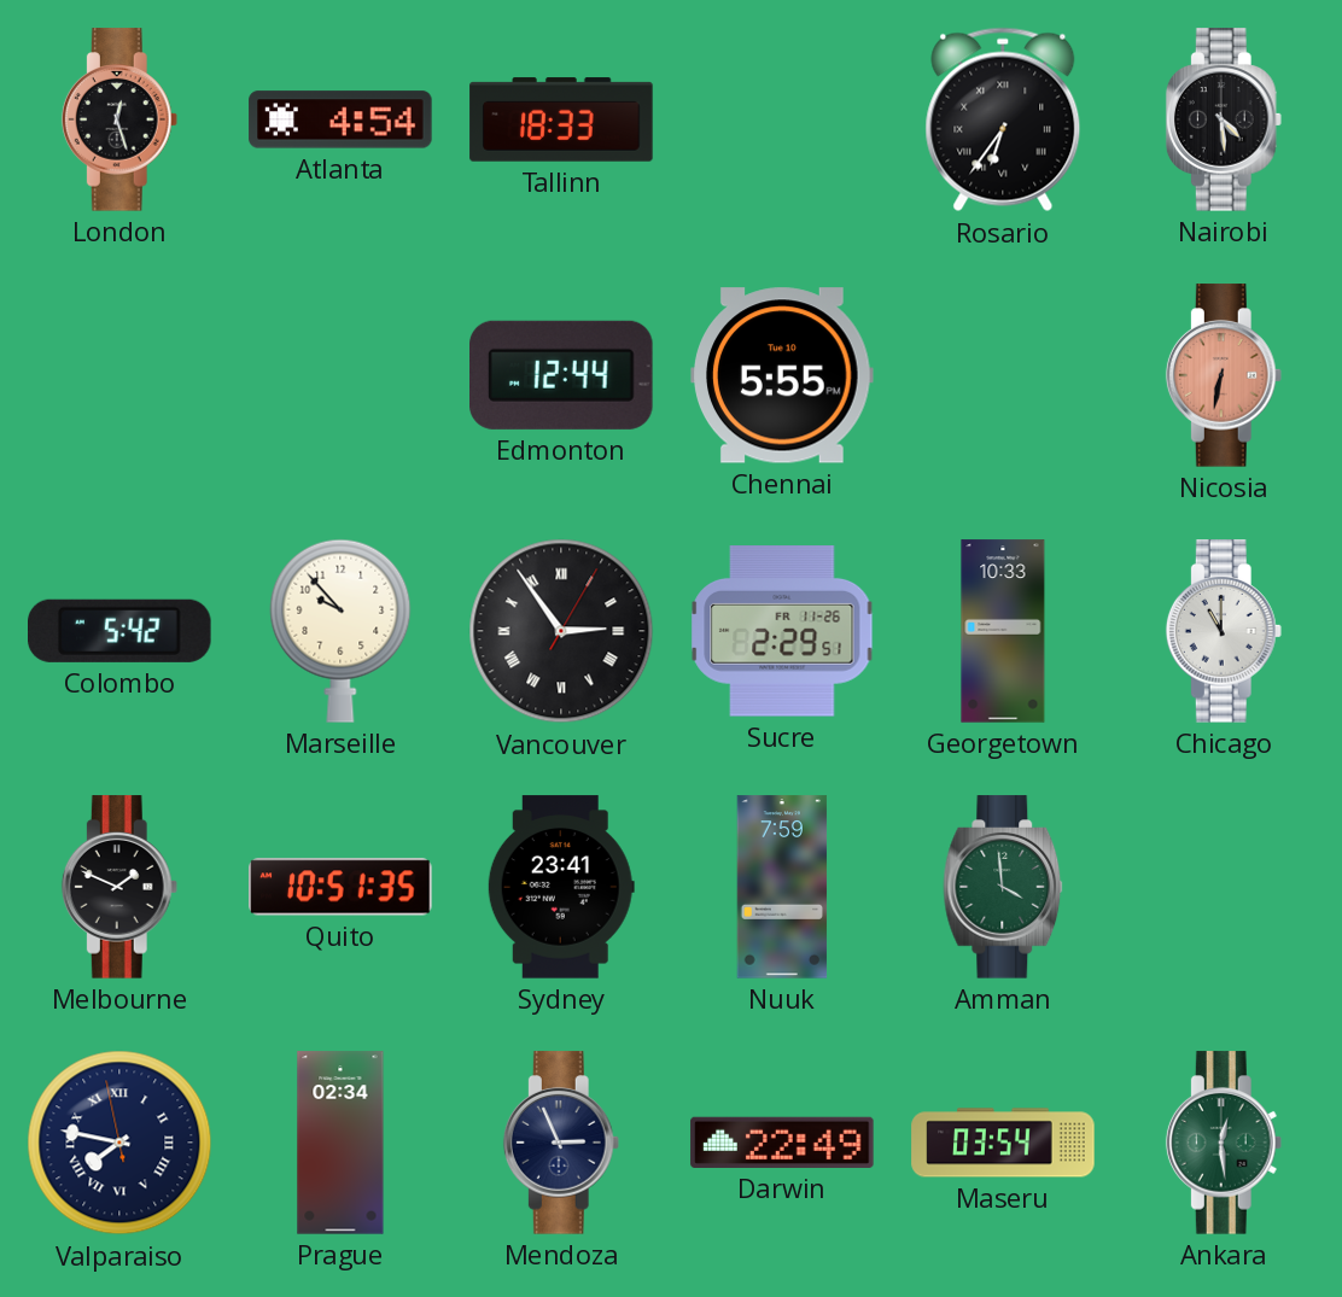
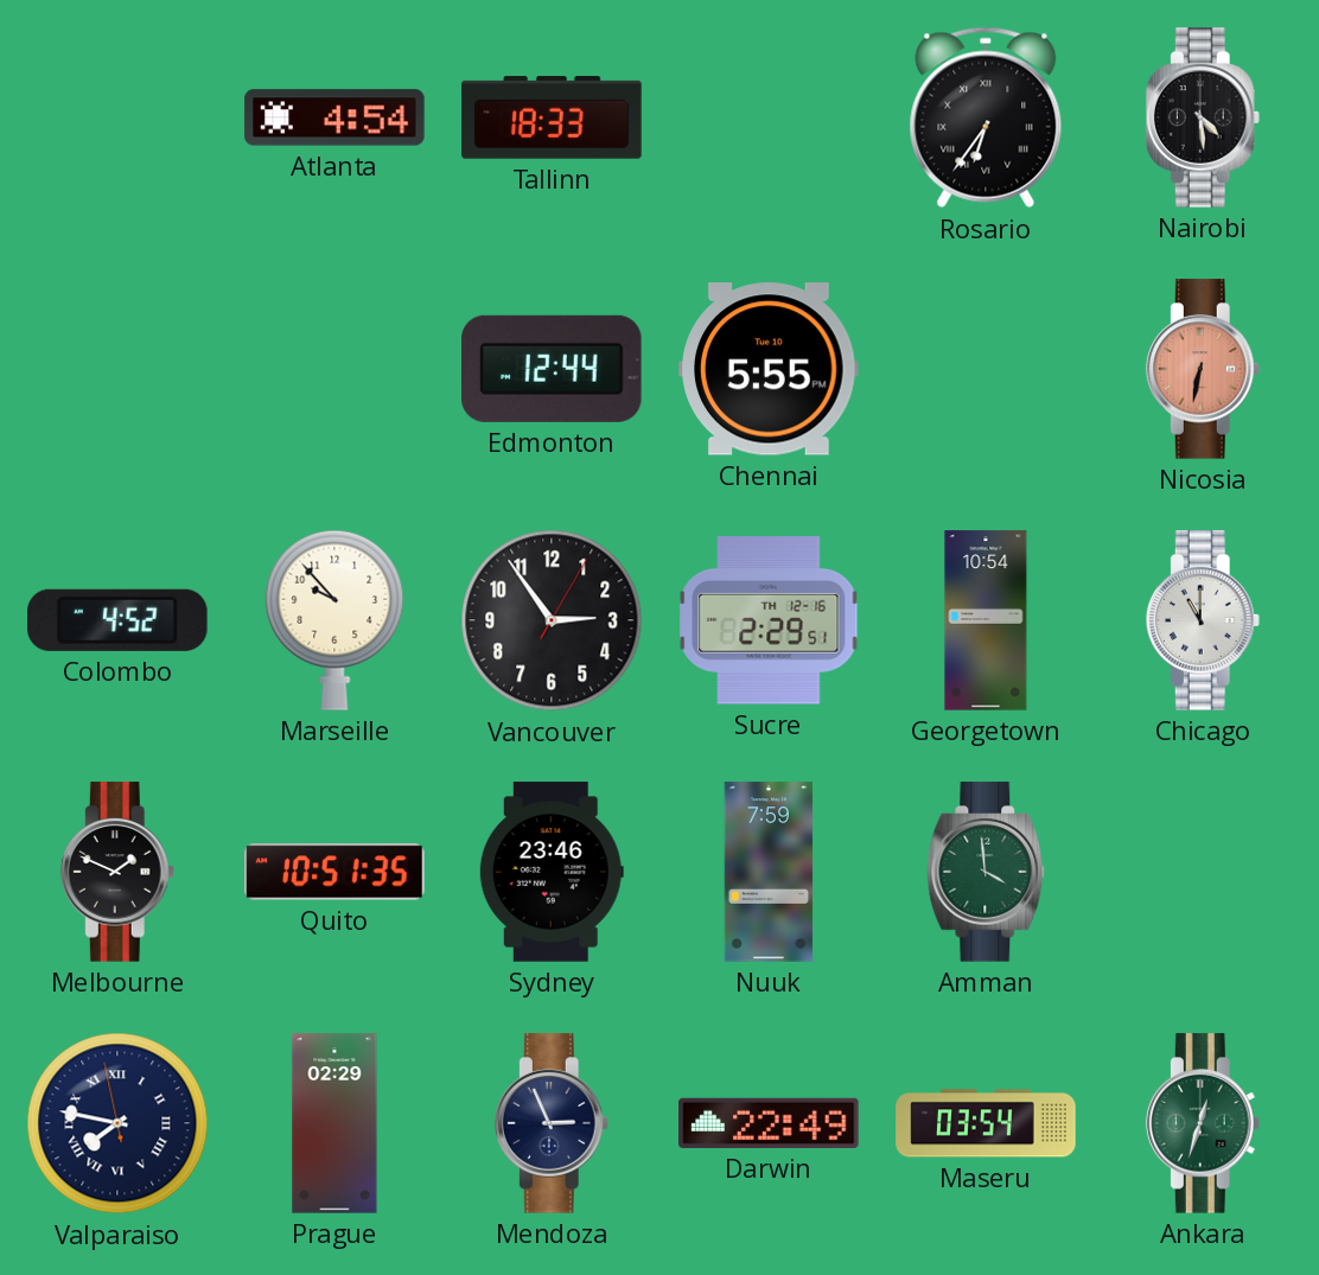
London: 12:27 -> none (119, 119)
Colombo: 5:42 -> 4:52 (119, 620)
Vancouver numerals: Roman -> Arabic (552, 620)
Sucre date: FR 11-26 -> TH 12-16 (769, 621)
Georgetown: 10:33 -> 10:54 (986, 620)
Sydney: 23:41 -> 23:46 (552, 872)
Prague: 02:34 -> 02:29 (334, 1123)
Ankara: 12:29 -> 12:33 (1203, 1123)
